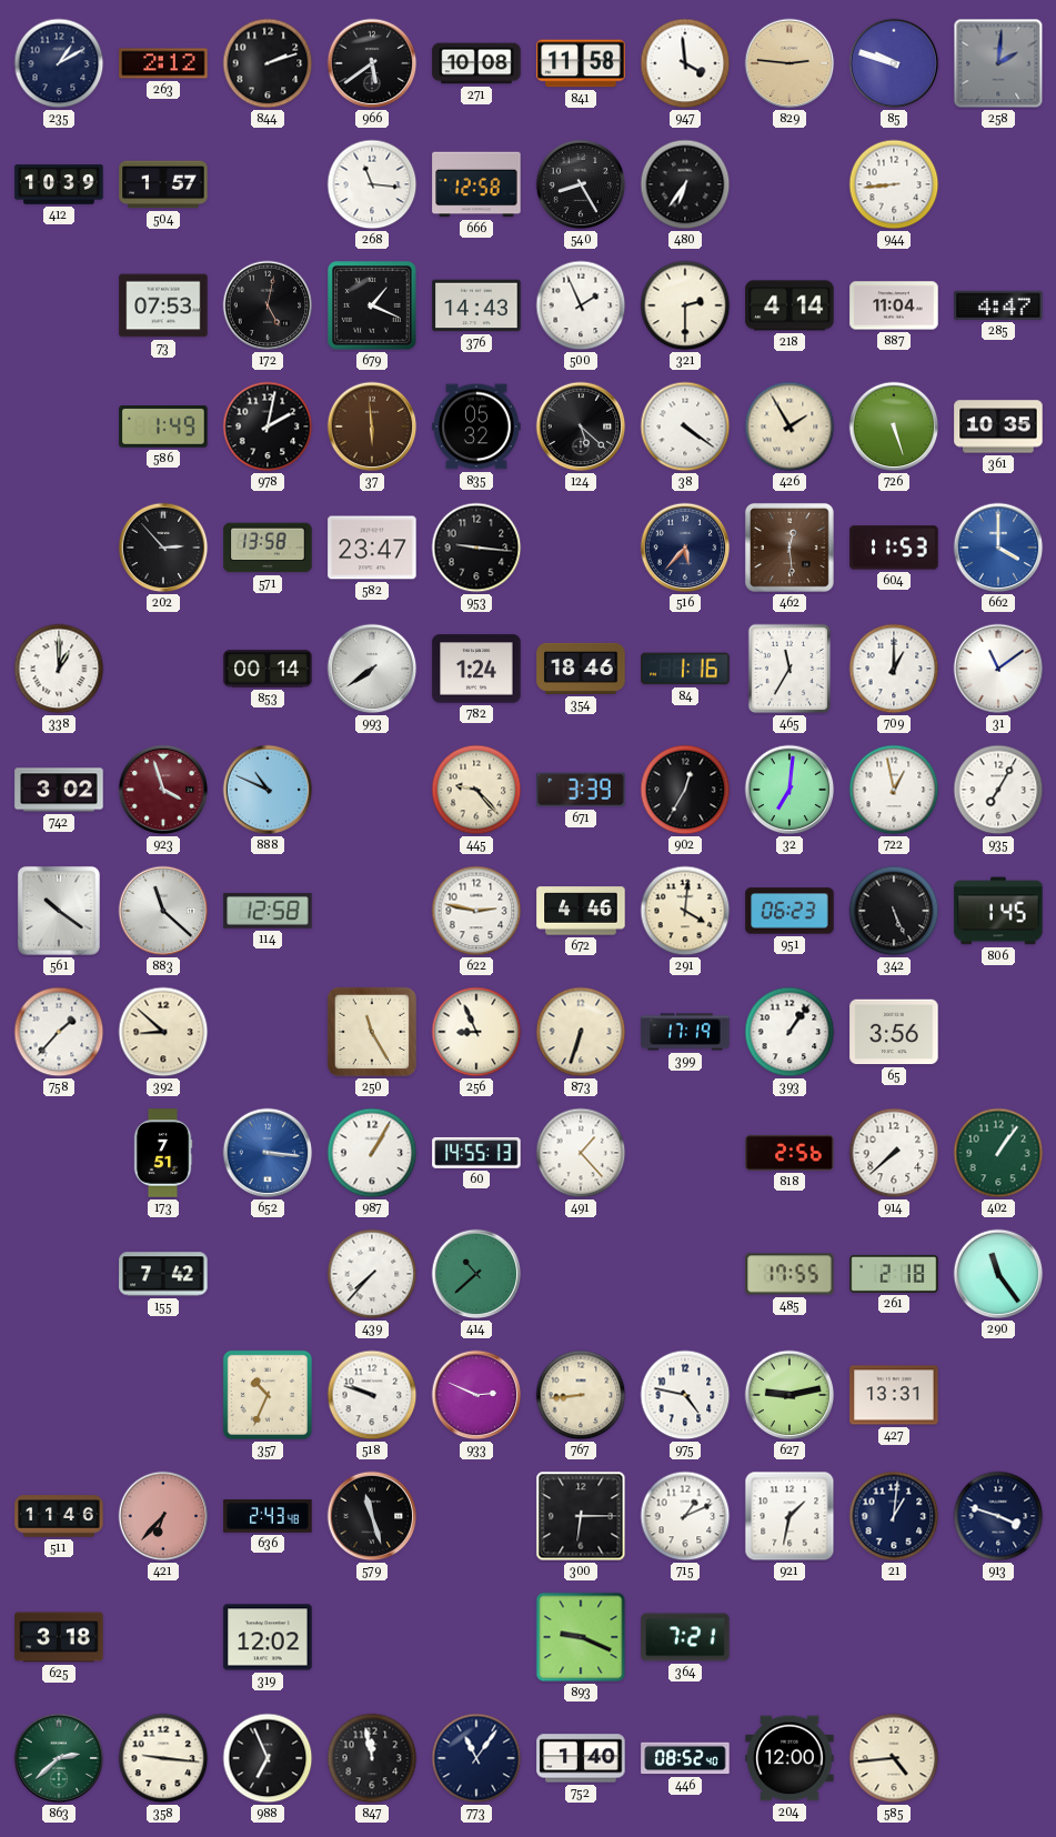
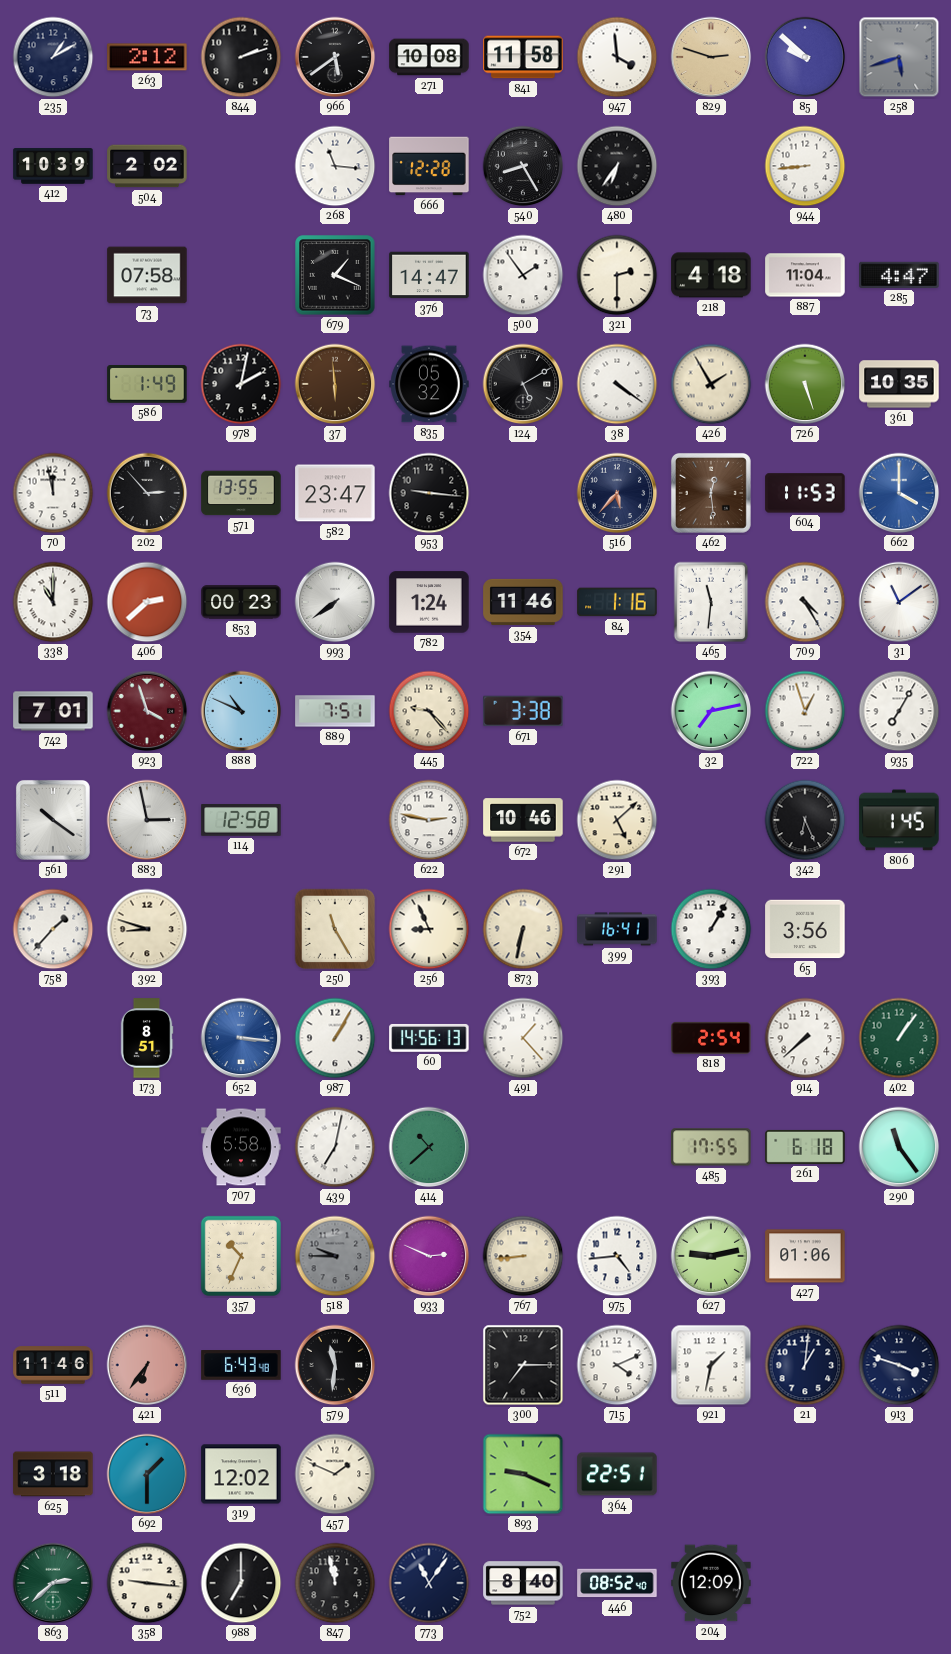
829: 2:46 -> 2:48 (711, 57)
85: 9:48 -> 9:52 (805, 57)
258: 2:01 -> 5:42 (899, 57)
504: 1:57 -> 2:02 (147, 166)
666: 12:58 -> 12:28 (429, 166)
73: 07:53 -> 07:58 (147, 275)
172: 5:02 -> none (268, 305)
376: 14:43 -> 14:47 (429, 275)
500: 1:56 -> 1:54 (523, 275)
218: 4:14 -> 4:18 (711, 275)
124: 5:22 -> 5:10 (523, 384)
70: none -> 11:58 (53, 493)
571: 13:58 -> 13:55 (241, 493)
338: 1:00 -> 11:00 (53, 602)
406: none -> 2:38 (147, 602)
853: 00:14 -> 00:23 (241, 602)
354: 18:46 -> 11:46 (523, 602)
465: 11:35 -> 11:31 (711, 602)
709: 1:00 -> 4:25 (805, 602)
742: 3:02 -> 7:01 (53, 711)
889: none -> 7:51 (335, 711)
671: 3:39 -> 3:38 (523, 711)
902: 12:35 -> none (685, 790)
32: 7:01 -> 7:13 (711, 711)
722: 12:58 -> 12:57 (805, 711)
883: 11:22 -> 2:58 (147, 820)
672: 4:46 -> 10:46 (523, 820)
291: 4:01 -> 5:08 (617, 820)
951: 06:23 -> none (790, 911)
342: 5:26 -> 6:26 (805, 820)
392: 8:52 -> 8:48 (147, 929)
873: 6:33 -> 6:32 (523, 929)
399: 17:19 -> 16:41 (617, 929)
393: 1:06 -> 1:05 (711, 929)
173: 7:51 -> 8:51 (147, 1038)
60: 14:55 -> 14:56 (429, 1038)
818: 2:56 -> 2:54 (711, 1038)
155: 7:42 -> none (163, 1274)
707: none -> 5:58 (241, 1147)
439: 7:37 -> 7:02 (335, 1147)
261: 2:18 -> 6:18 (805, 1147)
518: 9:48 -> 9:45 (335, 1256)
518 dial: white -> grey (335, 1256)
975: 4:47 -> 4:44 (617, 1256)
427: 13:31 -> 01:06 (805, 1256)
421: 6:37 -> 6:36 (147, 1365)
636: 2:43 -> 6:43 (241, 1365)
579: 11:27 -> 11:31 (335, 1365)
300: 6:15 -> 7:15 (523, 1365)
715: 1:11 -> 4:11 (617, 1365)
692: none -> 1:30 (147, 1474)
457: none -> 1:49 (335, 1474)
364: 7:21 -> 22:51 (617, 1474)
988: 6:56 -> 7:00 (241, 1583)
752: 1:40 -> 8:40 (523, 1583)
204: 12:00 -> 12:09 (711, 1583)
585: 4:44 -> none (894, 1758)
